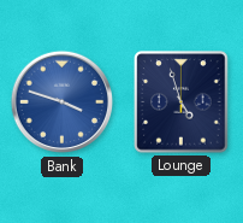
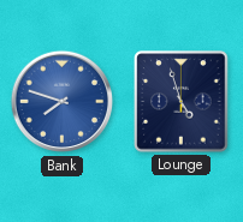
Bank: 3:48 -> 7:48 (63, 102)
